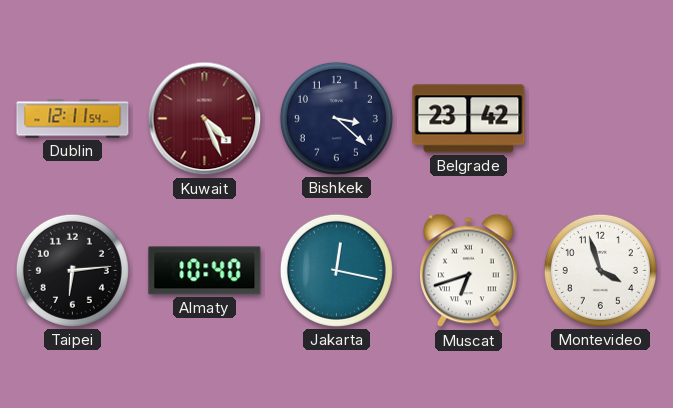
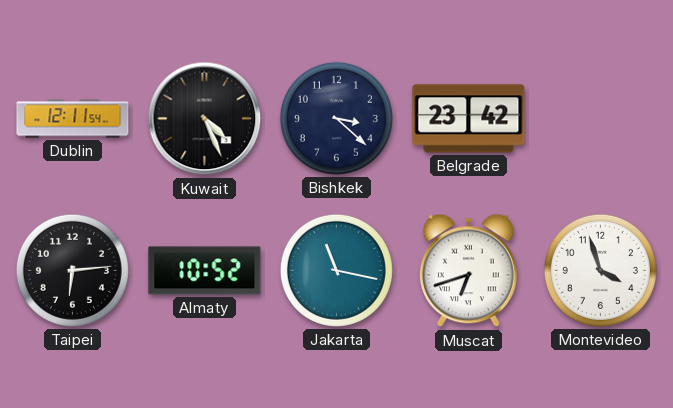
Kuwait dial: burgundy -> black (205, 119)
Almaty: 10:40 -> 10:52 (205, 271)
Jakarta: 12:17 -> 11:17 (336, 270)
